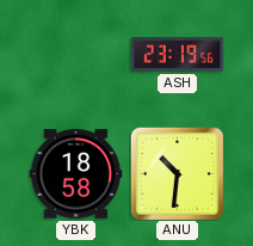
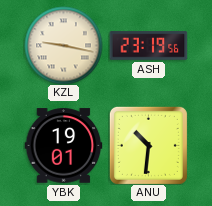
KZL: none -> 9:17 (63, 45)
YBK: 18:58 -> 19:01 (63, 146)
